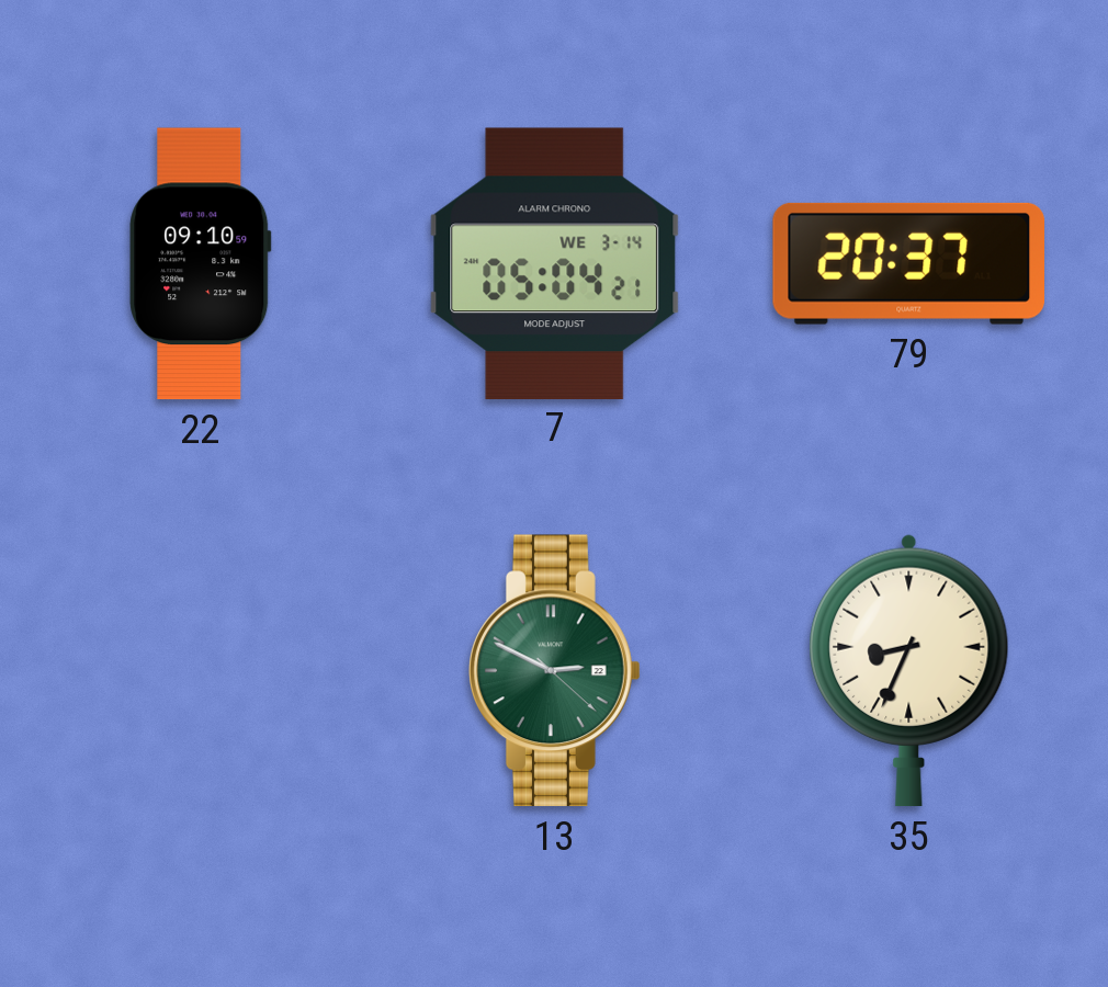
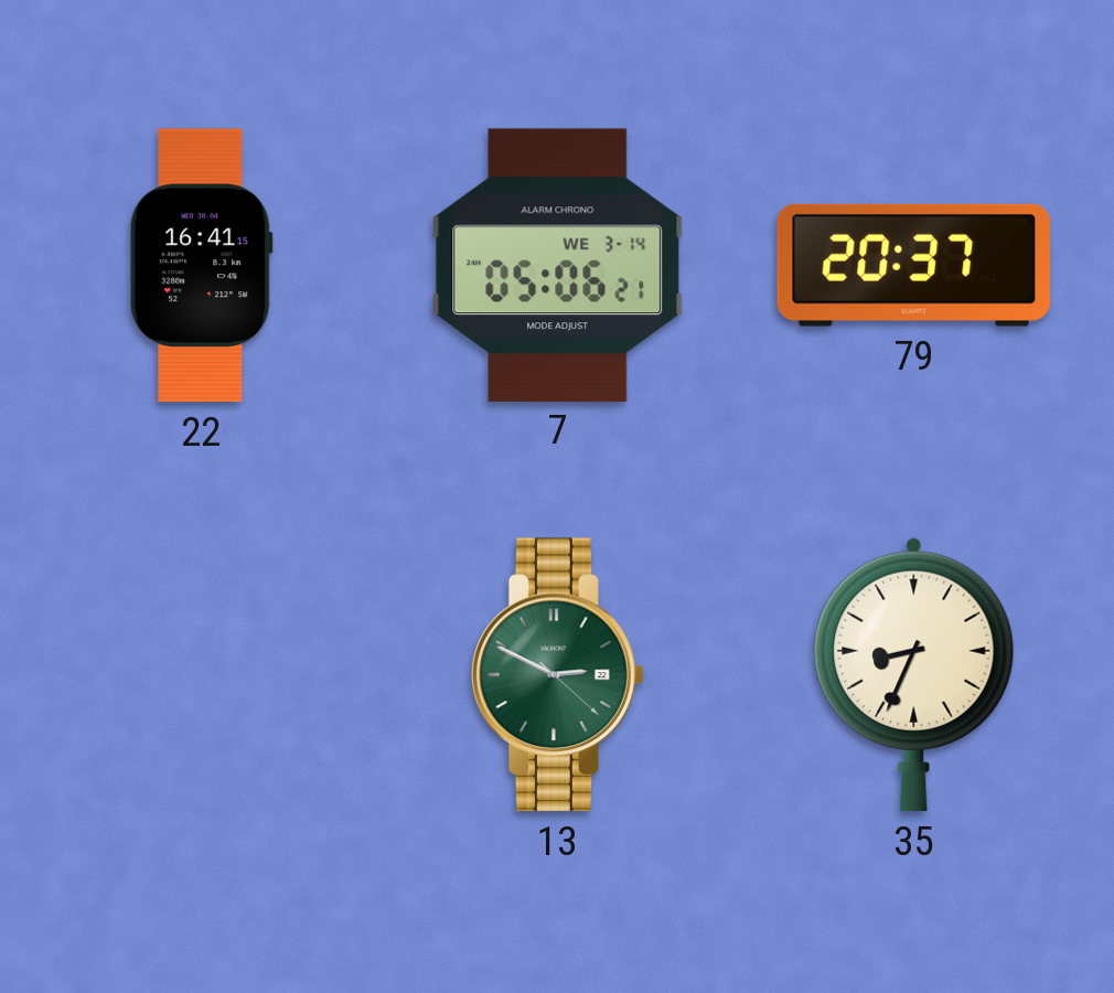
22: 09:10 -> 16:41 (202, 266)
7: 05:04 -> 05:06 (558, 265)
